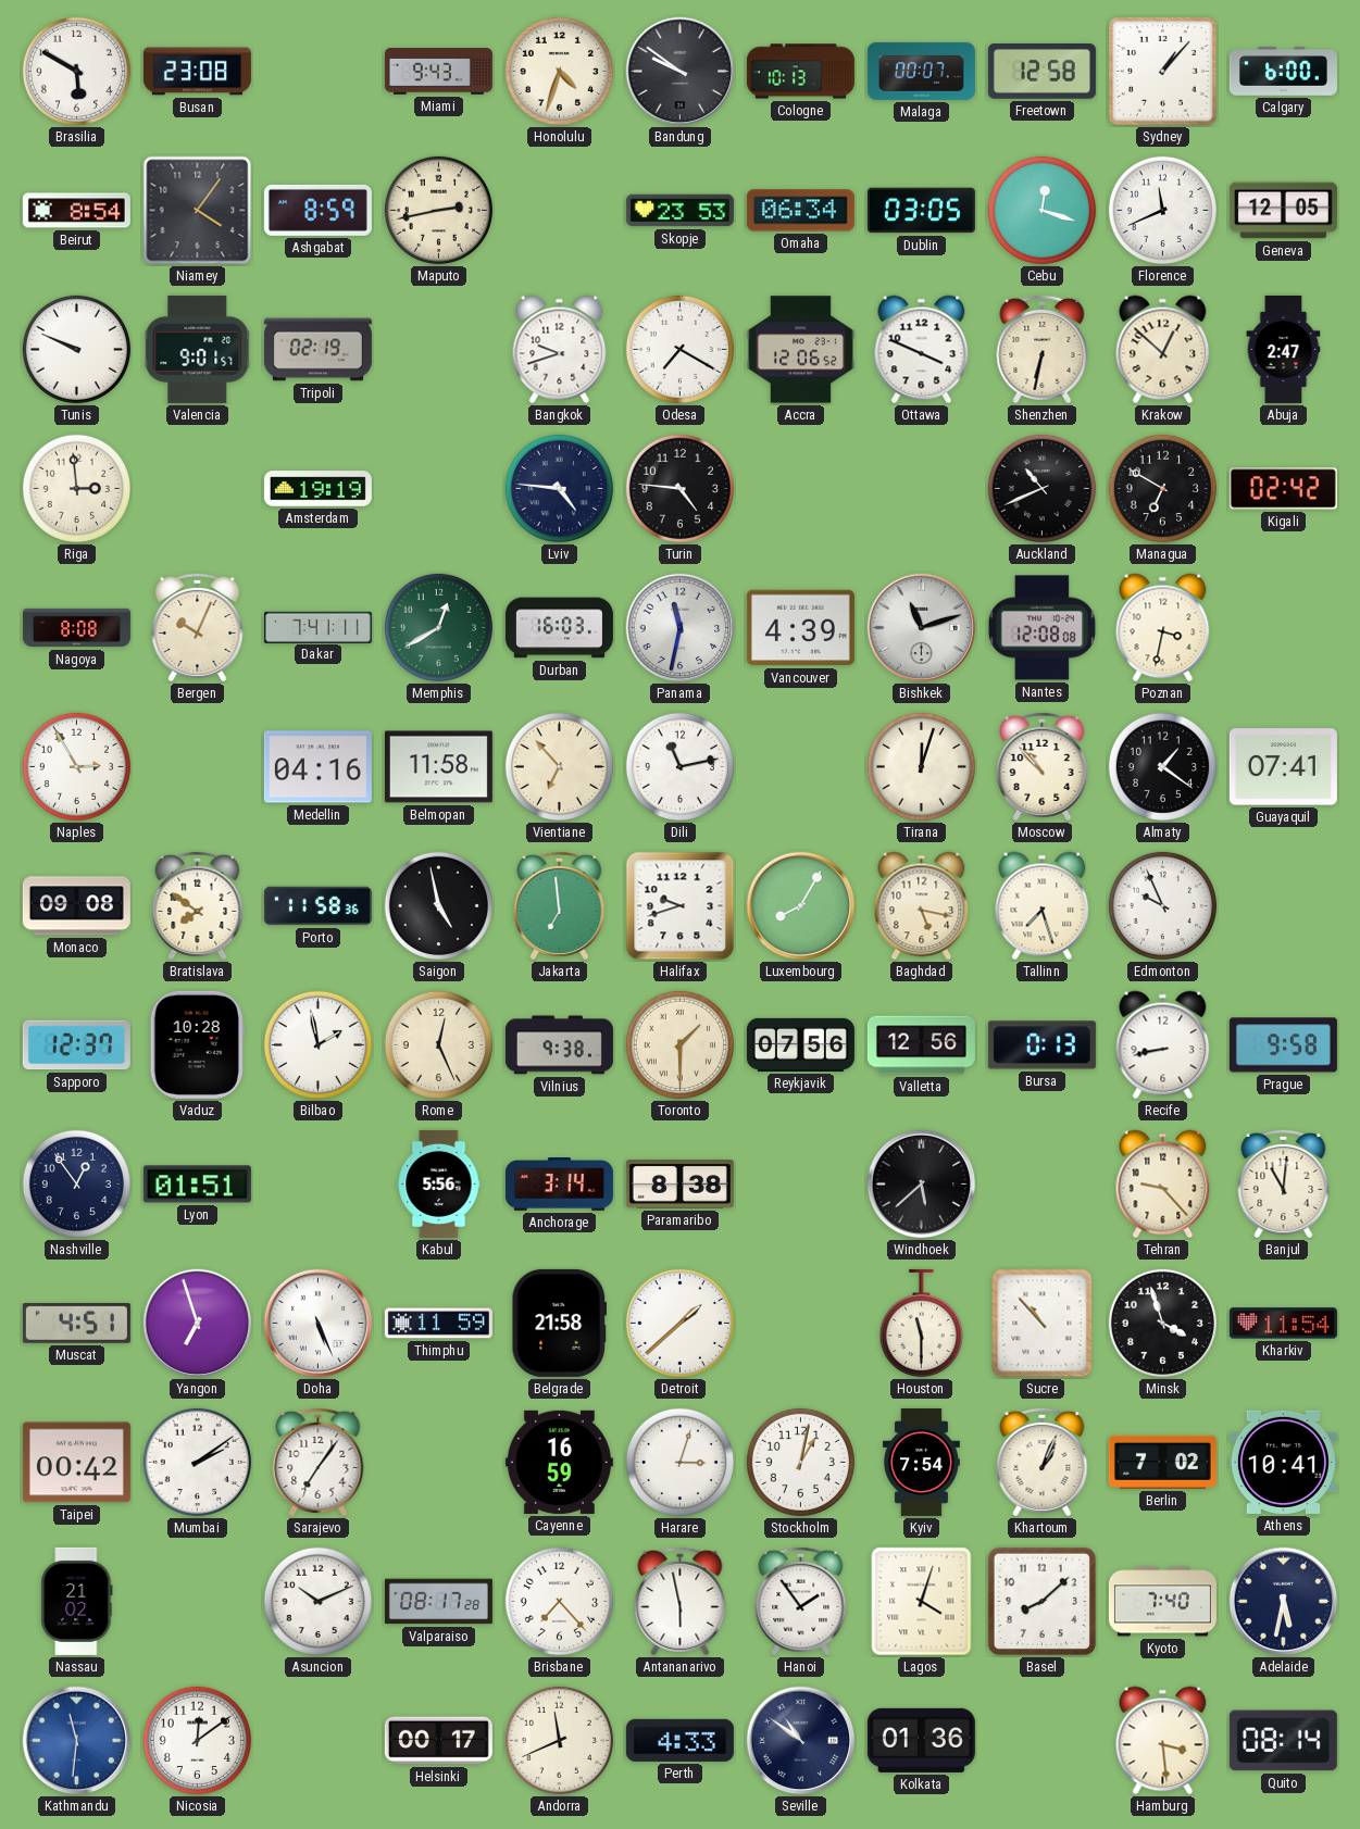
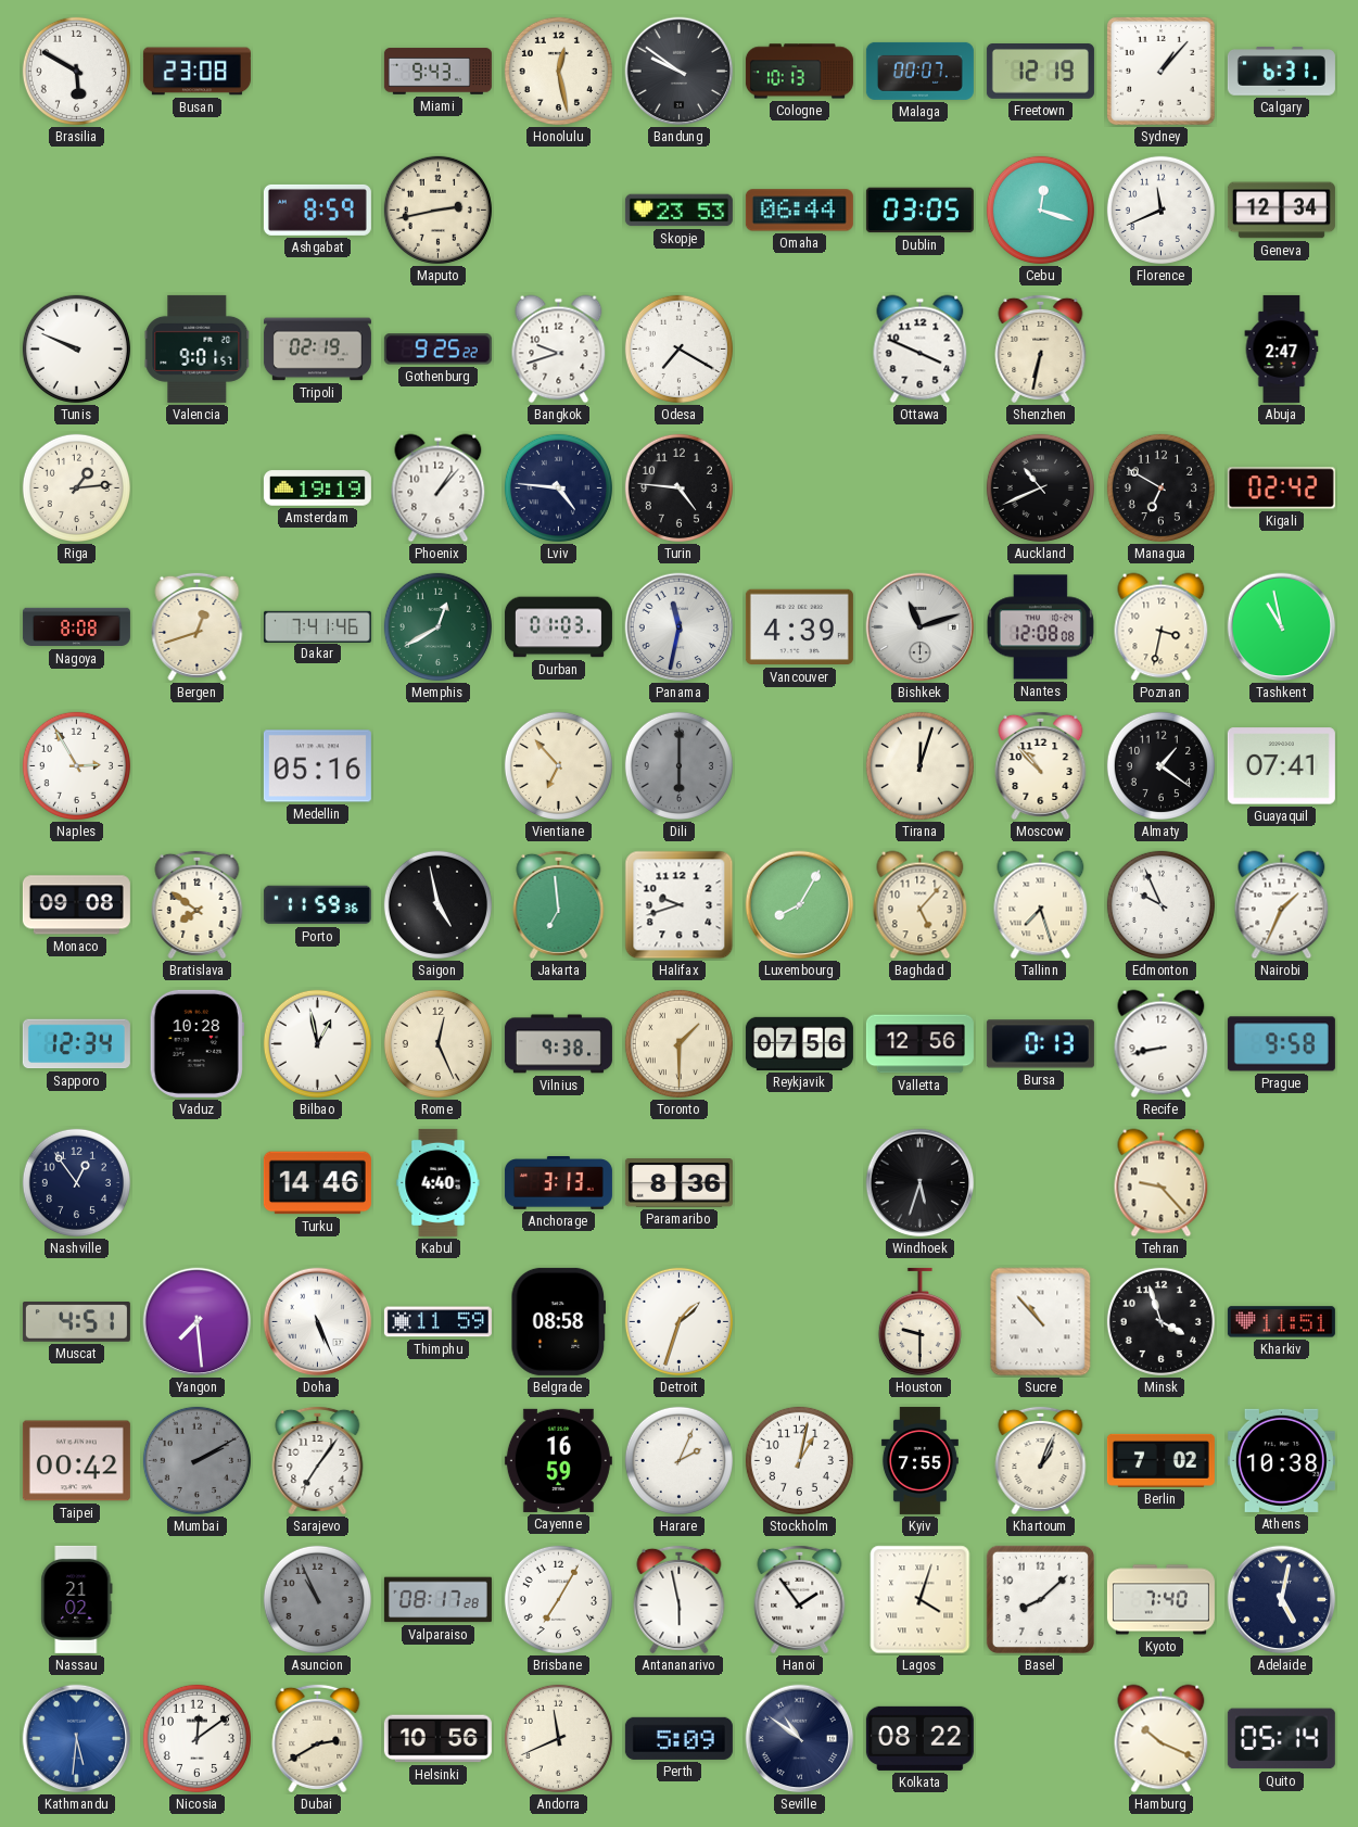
Honolulu: 4:33 -> 12:28 (558, 71)
Freetown: 12:58 -> 12:19 (1040, 72)
Calgary: 6:00 -> 6:31 (1281, 72)
Beirut: 8:54 -> none (76, 211)
Niamey: 4:06 -> none (198, 211)
Omaha: 06:34 -> 06:44 (799, 211)
Geneva: 12:05 -> 12:34 (1281, 211)
Gothenburg: none -> 9:25 (437, 350)
Accra: 12:06 -> none (800, 350)
Krakow: 12:52 -> none (1163, 350)
Riga: 2:59 -> 1:14 (76, 487)
Phoenix: none -> 1:07 (439, 489)
Bergen: 10:04 -> 12:42 (198, 626)
Dakar: 7:41:11 -> 7:41:46 (317, 626)
Durban: 16:03 -> 01:03 (558, 627)
Tashkent: none -> 10:58 (1282, 627)
Medellin: 04:16 -> 05:16 (317, 766)
Belmopan: 11:58 -> none (438, 767)
Dili: 11:13 -> 6:00 (678, 765)
Dili dial: white -> grey (678, 765)
Porto: 11:58 -> 11:59 (317, 905)
Baghdad: 5:17 -> 5:07 (921, 905)
Nairobi: none -> 1:34 (1282, 905)
Sapporo: 12:37 -> 12:34 (76, 1044)
Bilbao: 1:58 -> 12:58 (317, 1043)
Lyon: 01:51 -> none (197, 1185)
Turku: none -> 14:46 (317, 1183)
Kabul: 5:56 -> 4:40 (439, 1182)
Anchorage: 3:14 -> 3:13 (558, 1183)
Paramaribo: 8:38 -> 8:36 (678, 1183)
Windhoek: 5:38 -> 5:33 (921, 1183)
Banjul: 11:01 -> none (1284, 1183)
Yangon: 6:57 -> 7:29 (198, 1322)
Belgrade: 21:58 -> 08:58 (558, 1321)
Detroit: 1:38 -> 1:33 (678, 1321)
Houston: 11:30 -> 9:30 (919, 1322)
Kharkiv: 11:54 -> 11:51 (1281, 1322)
Mumbai: 2:09 -> 2:10 (196, 1460)
Mumbai dial: white -> grey (196, 1460)
Harare: 3:03 -> 2:04 (678, 1460)
Kyiv: 7:54 -> 7:55 (919, 1460)
Athens: 10:41 -> 10:38 (1281, 1460)
Asuncion: 10:11 -> 10:56 (317, 1599)
Asuncion dial: white -> grey (317, 1599)
Brisbane: 7:23 -> 7:05 (558, 1599)
Adelaide: 5:32 -> 5:02 (1282, 1600)
Kathmandu: 11:31 -> 5:31 (77, 1739)
Dubai: none -> 2:40 (318, 1738)
Helsinki: 00:17 -> 10:56 (437, 1739)
Perth: 4:33 -> 5:09 (678, 1738)
Kolkata: 01:36 -> 08:22 (919, 1738)
Hamburg: 3:29 -> 10:19 (1162, 1739)
Quito: 08:14 -> 05:14 (1281, 1739)
